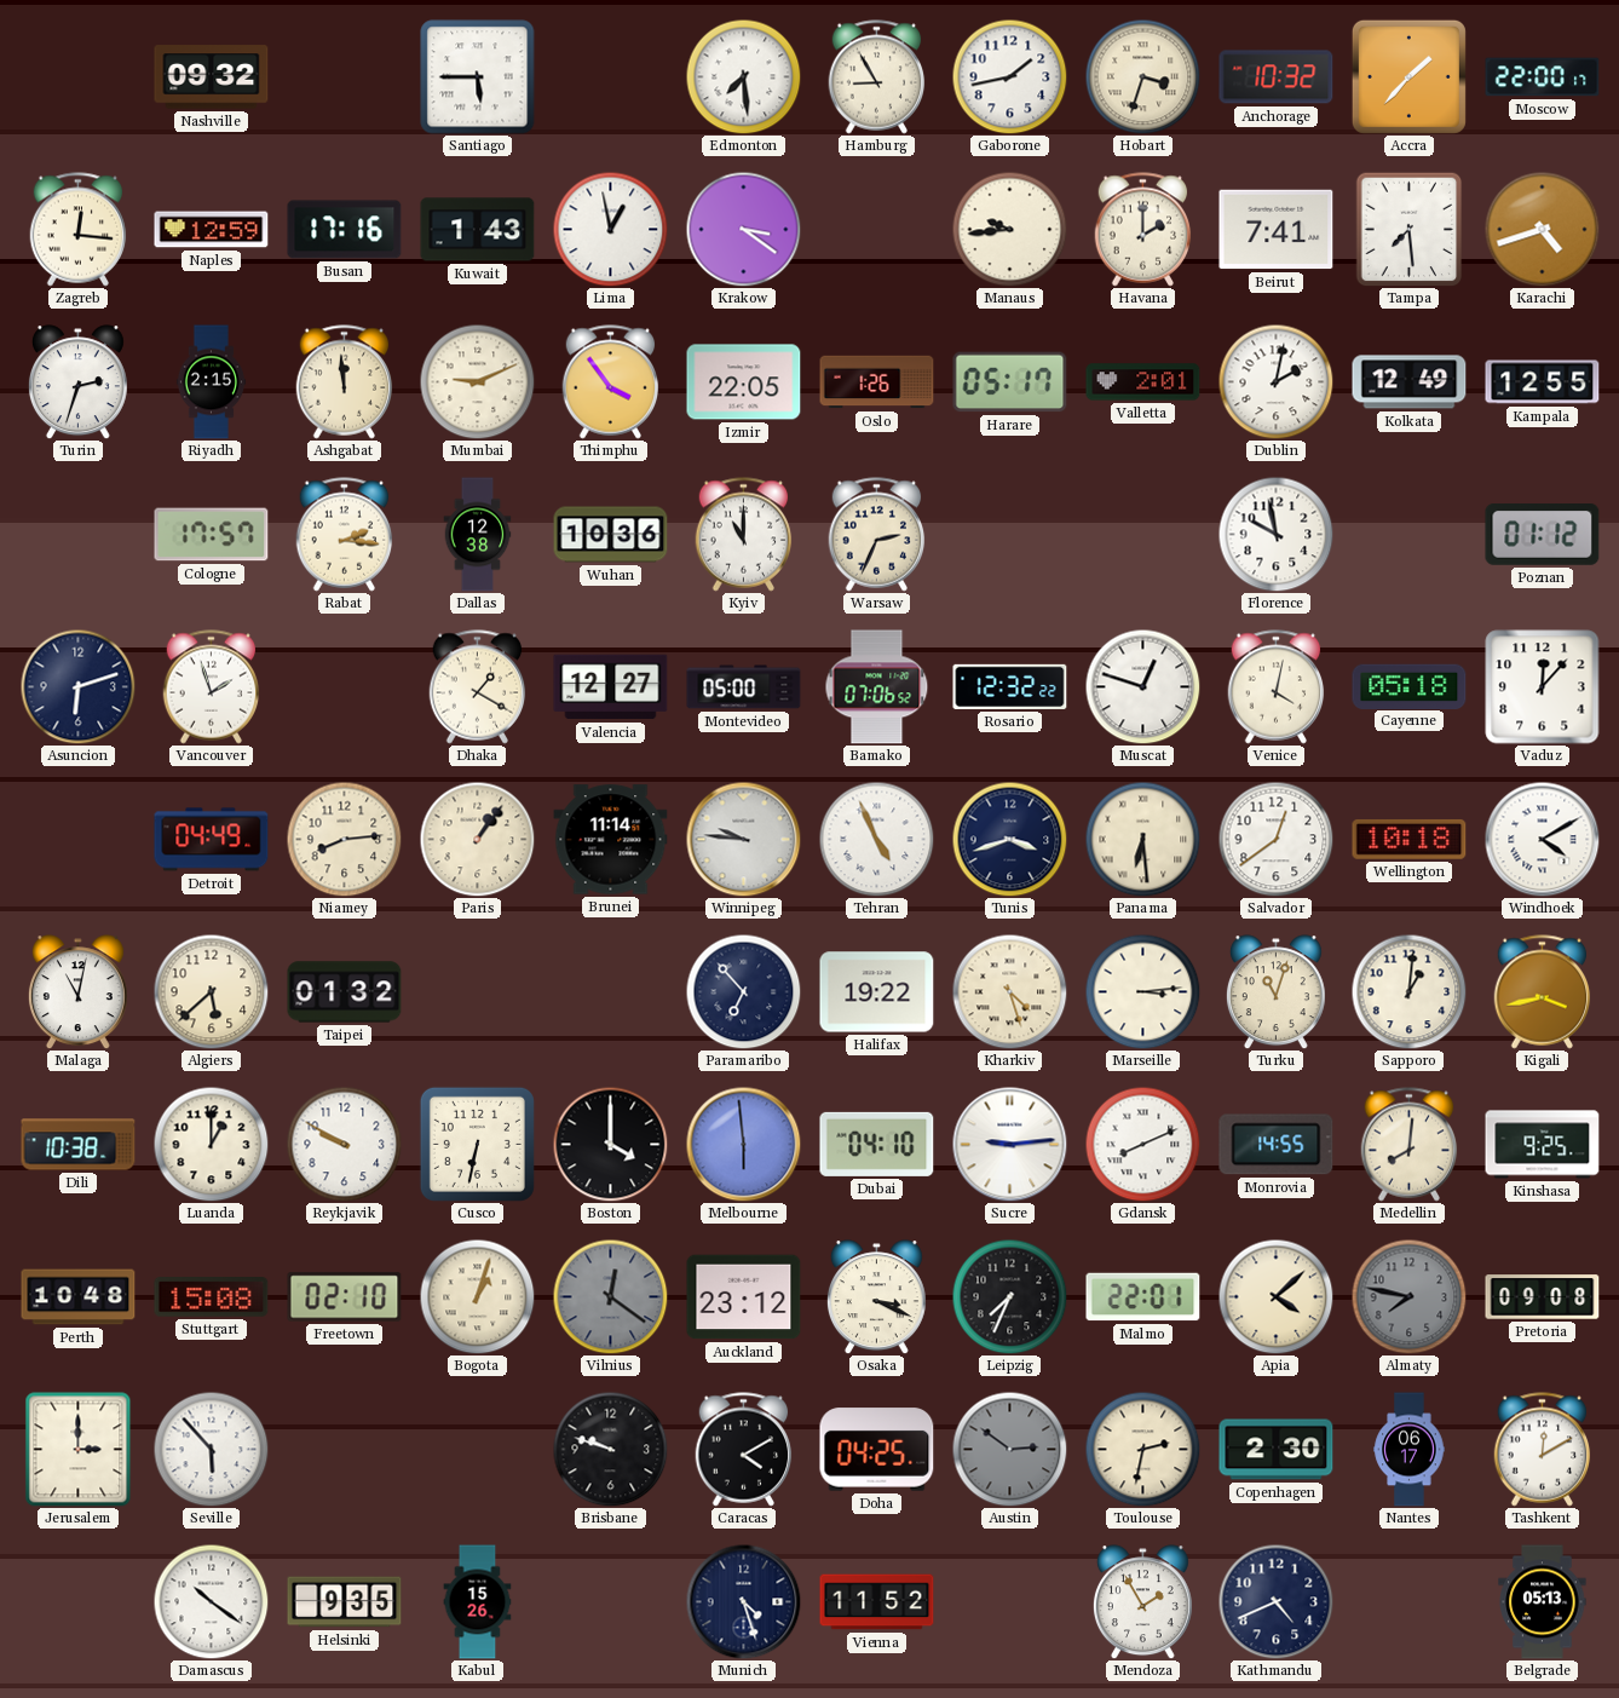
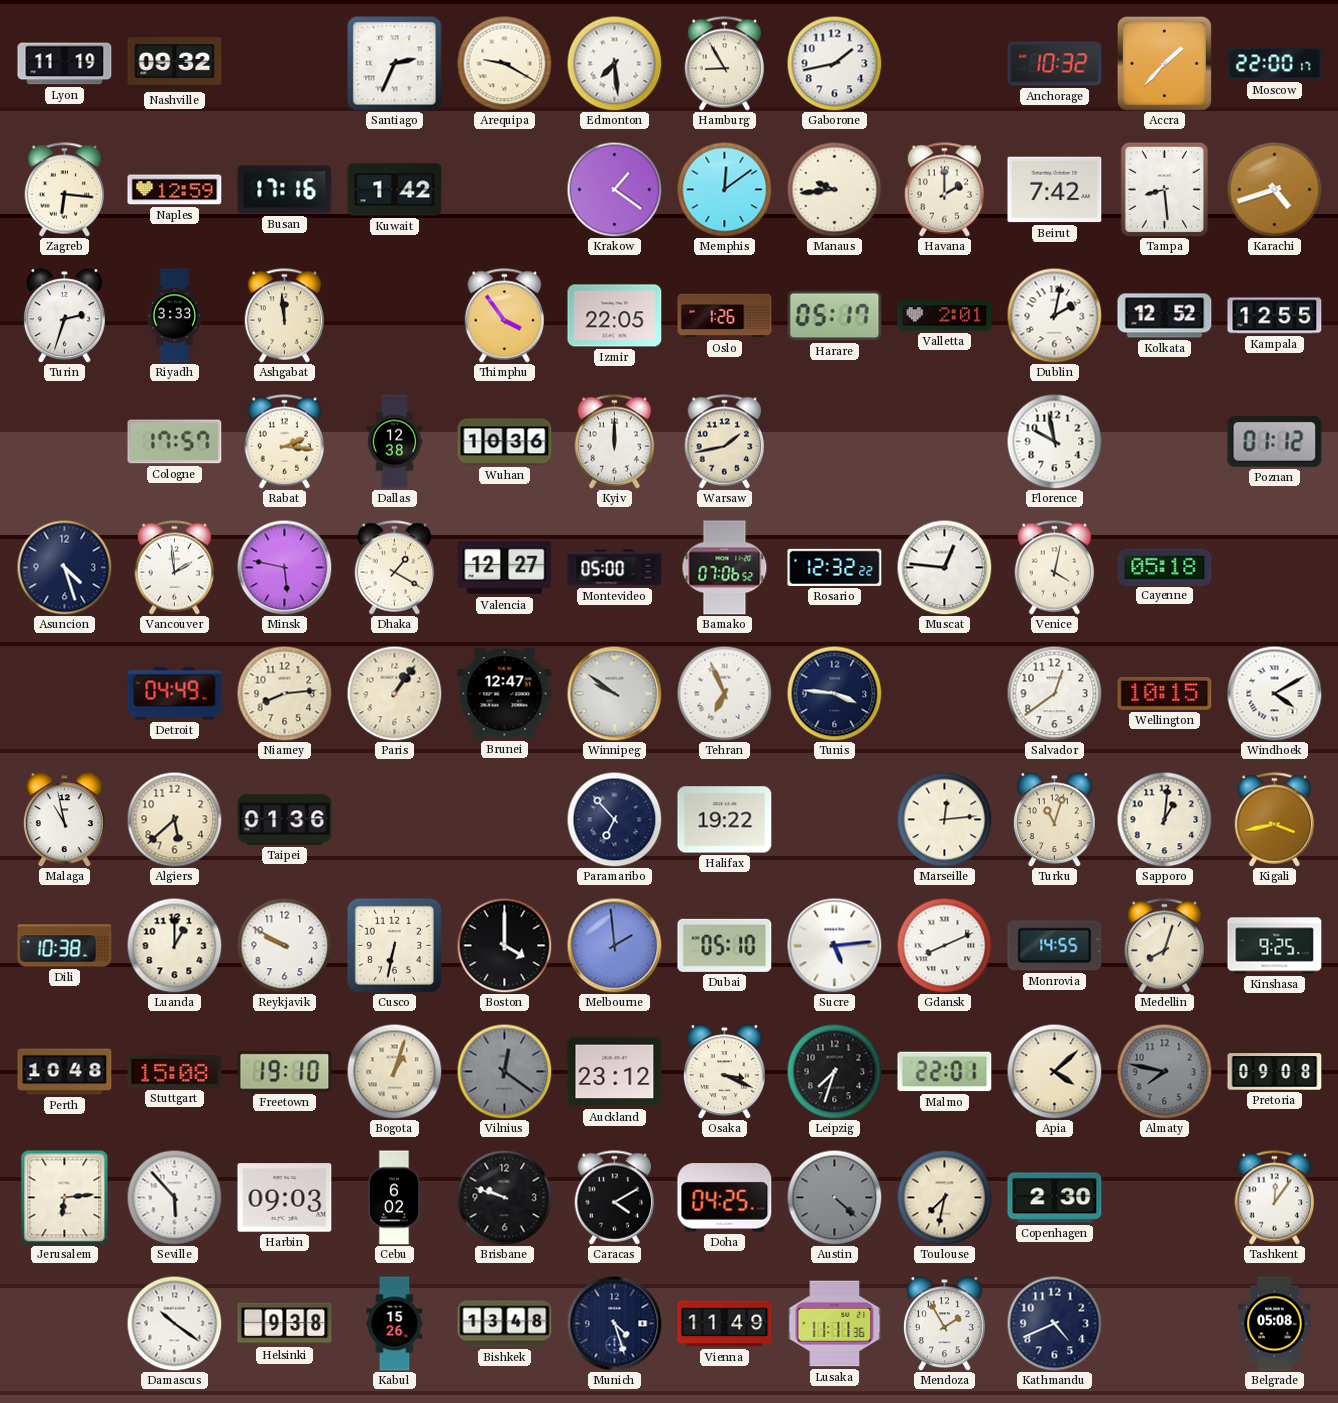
Lyon: none -> 11:19 (65, 64)
Santiago: 5:45 -> 2:34 (395, 64)
Arequipa: none -> 9:20 (504, 63)
Hobart: 3:33 -> none (1142, 76)
Zagreb: 12:16 -> 6:16 (65, 190)
Kuwait: 1:43 -> 1:42 (395, 190)
Lima: 12:58 -> none (610, 229)
Krakow: 3:21 -> 1:21 (614, 189)
Memphis: none -> 12:09 (724, 189)
Beirut: 7:41 -> 7:42 (1055, 190)
Tampa: 7:29 -> 8:29 (1165, 189)
Riyadh: 2:15 -> 3:33 (174, 316)
Mumbai: 9:11 -> none (477, 381)
Kolkata: 12:49 -> 12:52 (1165, 316)
Kyiv: 11:00 -> 12:00 (615, 442)
Warsaw: 2:34 -> 1:43 (725, 442)
Asuncion: 6:12 -> 4:27 (64, 567)
Vancouver: 1:57 -> 1:59 (175, 568)
Minsk: none -> 5:47 (284, 567)
Muscat: 12:48 -> 12:46 (944, 567)
Vaduz: 12:07 -> none (1543, 687)
Brunei: 11:14 -> 12:47 (505, 694)
Winnipeg: 9:46 -> 9:51 (614, 693)
Tehran: 4:56 -> 6:56 (724, 693)
Tunis: 3:42 -> 3:46 (834, 693)
Panama: 6:29 -> none (1142, 839)
Wellington: 10:18 -> 10:15 (1165, 693)
Malaga: 11:02 -> 10:58 (64, 820)
Taipei: 01:32 -> 01:36 (285, 820)
Kharkiv: 4:27 -> none (1009, 991)
Marseille: 3:14 -> 12:14 (944, 819)
Melbourne: 5:59 -> 1:59 (614, 945)
Dubai: 04:10 -> 05:10 (725, 945)
Sucre: 9:14 -> 5:14 (834, 945)
Medellin: 8:01 -> 8:03 (1165, 946)
Freetown: 02:10 -> 19:10 (285, 1072)
Leipzig: 7:34 -> 7:33 (834, 1071)
Jerusalem: 3:00 -> 6:14 (65, 1198)
Harbin: none -> 09:03 (285, 1198)
Cebu: none -> 6:02 (394, 1198)
Austin: 2:51 -> 4:22 (834, 1197)
Toulouse: 2:32 -> 7:32 (944, 1197)
Nantes: 06:17 -> none (1410, 1450)
Tashkent: 12:10 -> 12:06 (1275, 1198)
Helsinki: 9:35 -> 9:38 (285, 1324)
Bishkek: none -> 13:48 (505, 1324)
Vienna: 11:52 -> 11:49 (725, 1324)
Lusaka: none -> 11:11 (835, 1324)
Belgrade: 05:13 -> 05:08 (1275, 1324)
